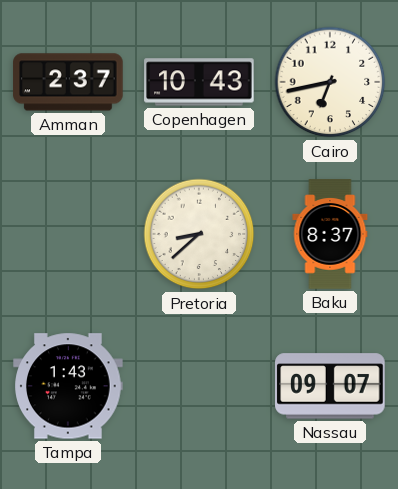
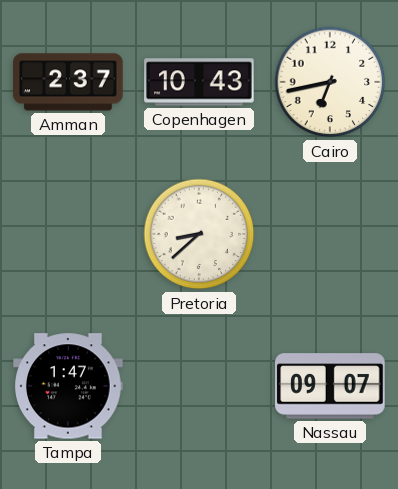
Baku: 8:37 -> none (330, 234)
Tampa: 1:43 -> 1:47 (68, 386)
